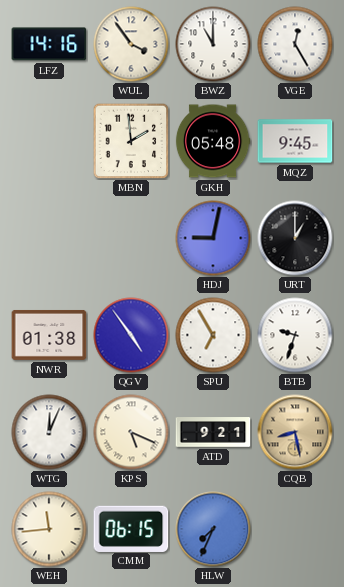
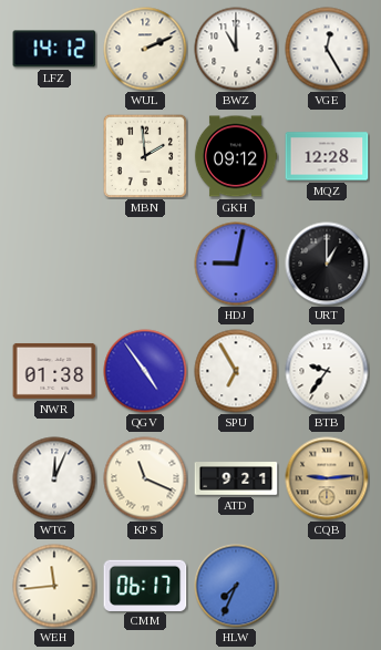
LFZ: 14:16 -> 14:12 (54, 49)
WUL: 3:54 -> 2:11 (145, 49)
GKH: 05:48 -> 09:12 (236, 156)
MQZ: 9:45 -> 12:28 (327, 156)
BTB: 9:33 -> 9:36 (327, 371)
KPS: 5:19 -> 11:19 (145, 478)
CQB: 8:28 -> 9:14 (327, 478)
CMM: 06:15 -> 06:17 (145, 585)
